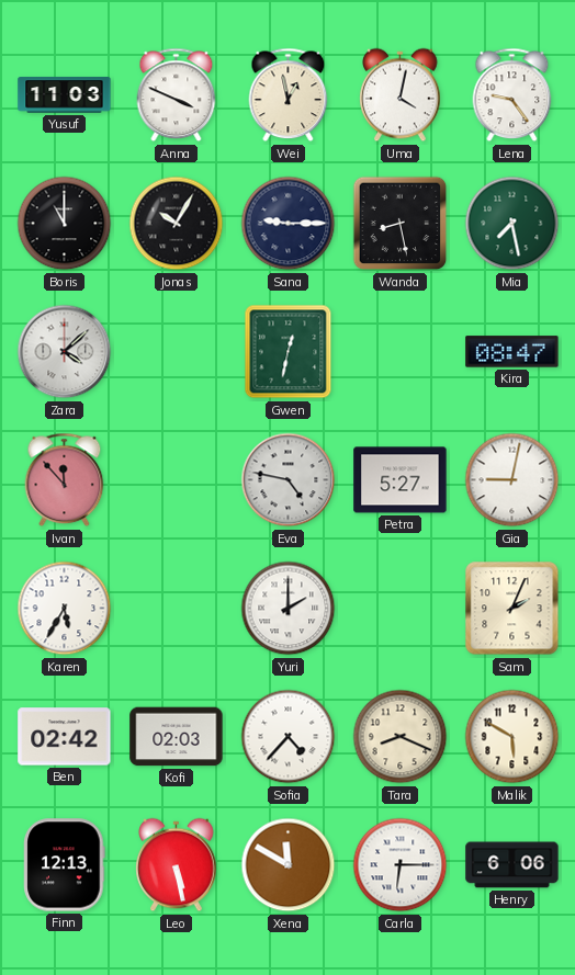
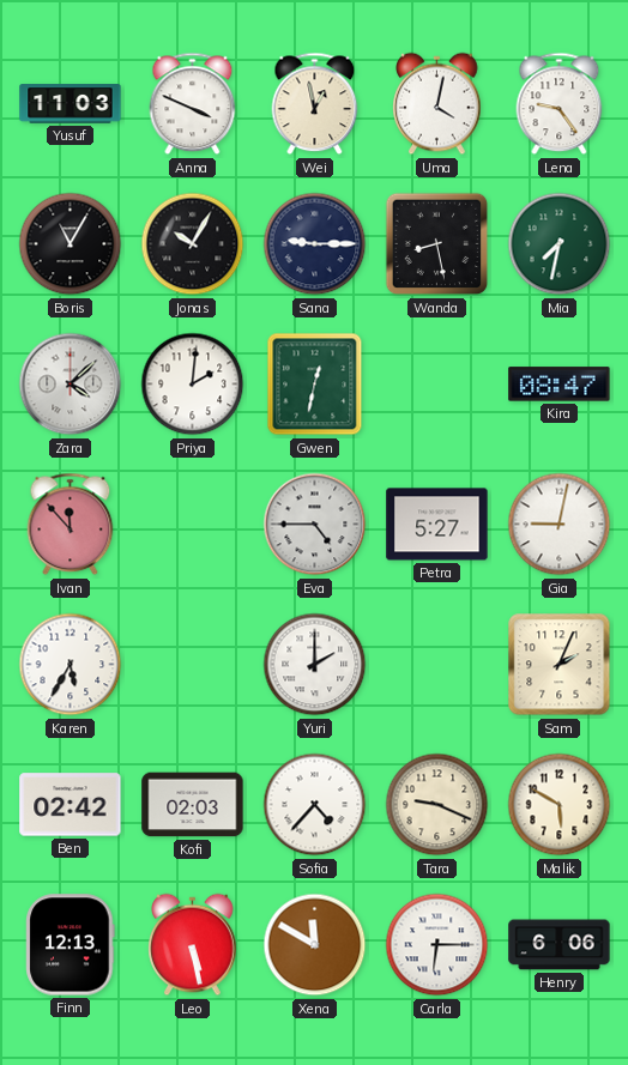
Boris: 11:00 -> 11:05 (71, 244)
Mia: 7:28 -> 7:32 (560, 244)
Priya: none -> 2:01 (193, 385)
Eva: 4:47 -> 4:45 (315, 525)
Tara: 8:19 -> 9:19 (437, 805)
